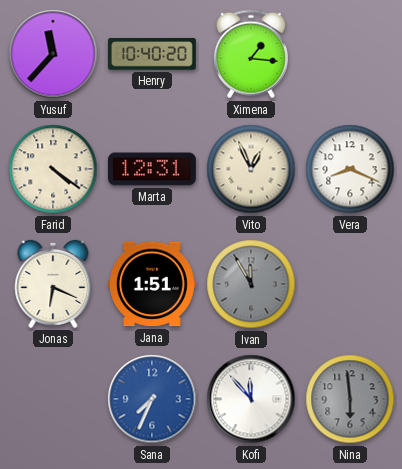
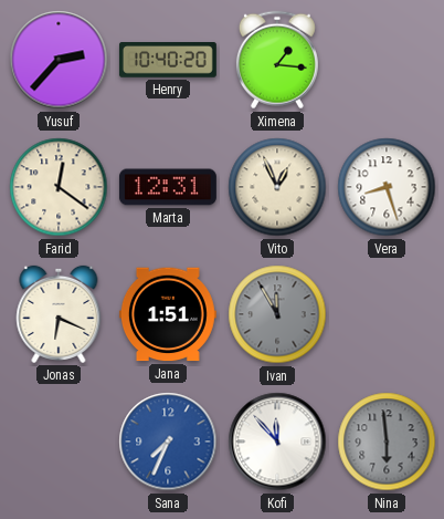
Yusuf: 11:37 -> 2:37 (59, 60)
Farid: 4:21 -> 12:21 (59, 187)
Vera: 8:19 -> 8:27 (387, 187)
